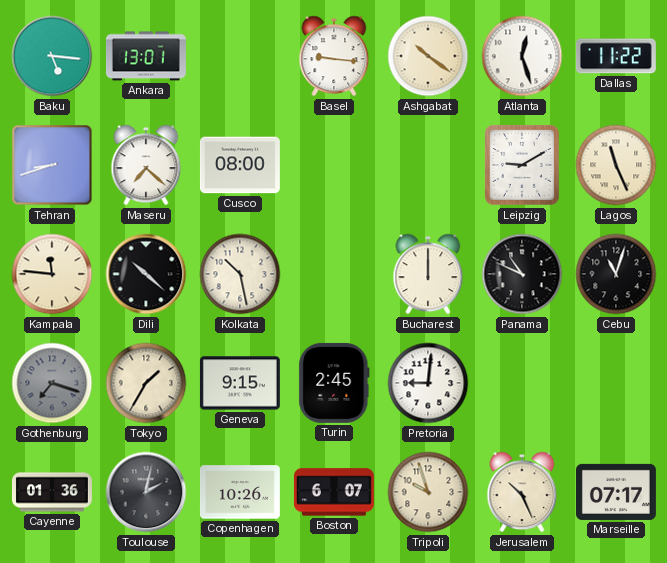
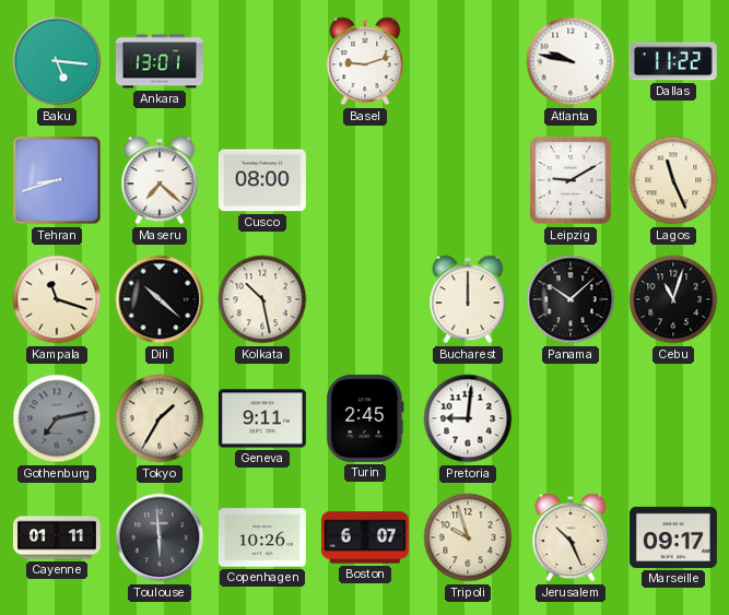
Basel: 9:16 -> 9:12 (365, 61)
Ashgabat: 10:21 -> none (428, 56)
Atlanta: 12:27 -> 9:47 (571, 61)
Kampala: 11:46 -> 11:18 (57, 299)
Panama: 10:49 -> 10:08 (571, 299)
Gothenburg: 7:18 -> 7:13 (57, 418)
Geneva: 9:15 -> 9:11 (262, 418)
Cayenne: 01:36 -> 01:11 (57, 537)
Toulouse: 2:02 -> 5:59 (160, 537)
Marseille: 07:17 -> 09:17 (673, 537)
